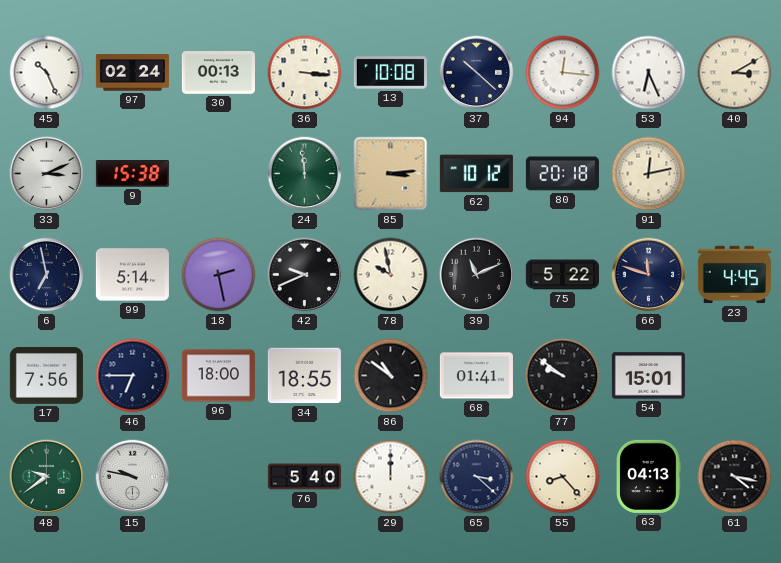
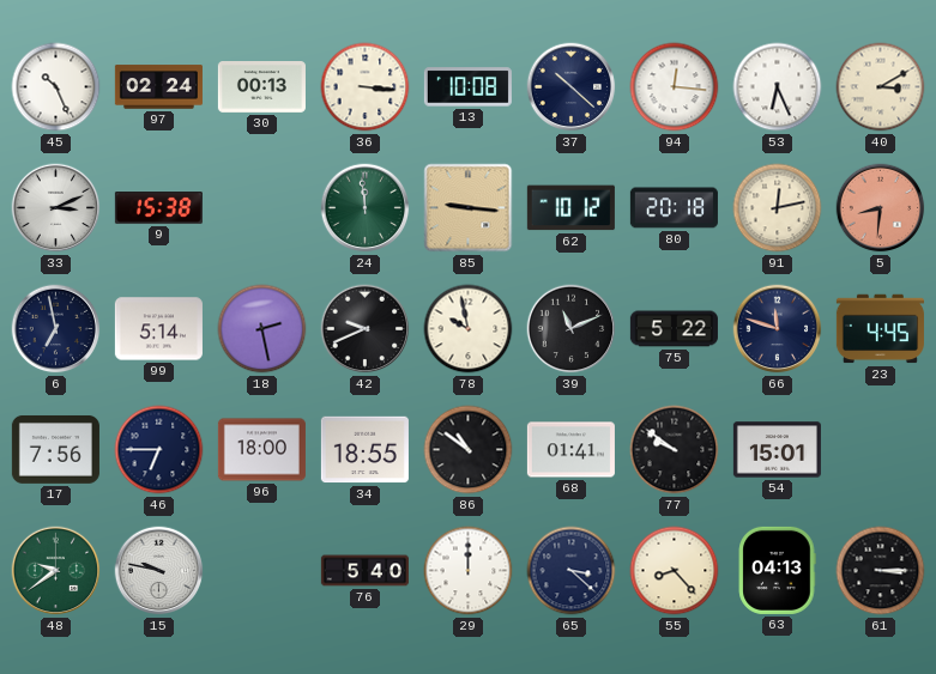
85: 3:14 -> 9:16 (469, 208)
5: none -> 8:31 (881, 208)
61: 4:17 -> 3:15 (881, 571)
